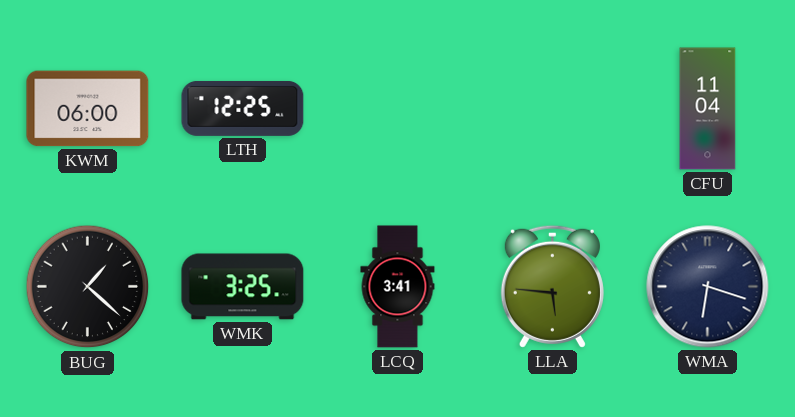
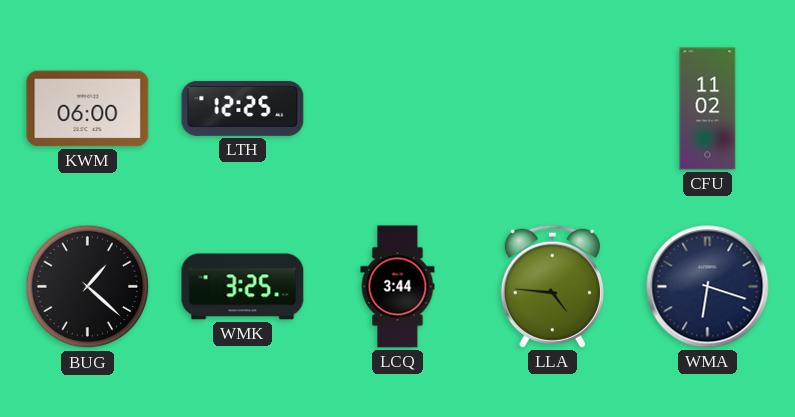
CFU: 11:04 -> 11:02 (708, 109)
LCQ: 3:41 -> 3:44 (398, 287)
LLA: 5:46 -> 4:46 (552, 286)
